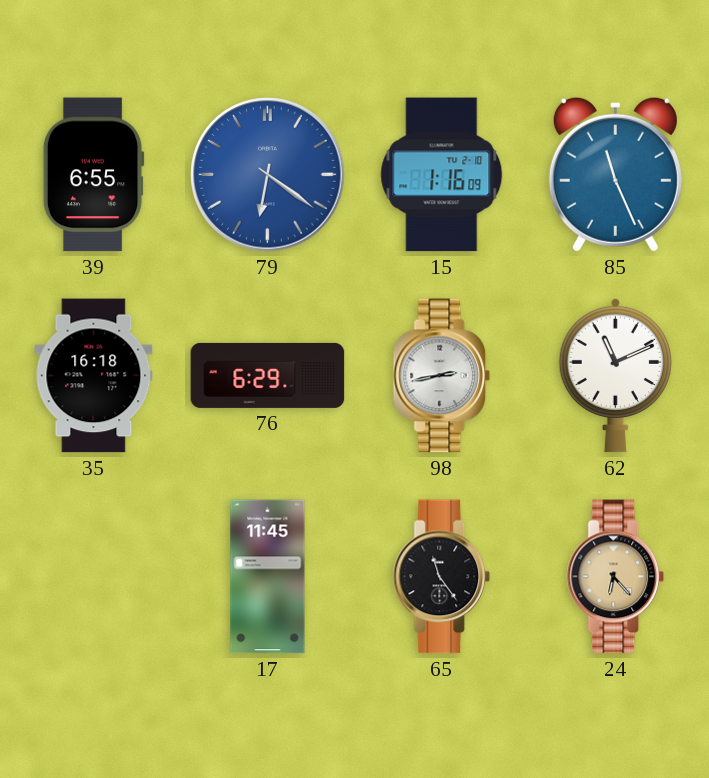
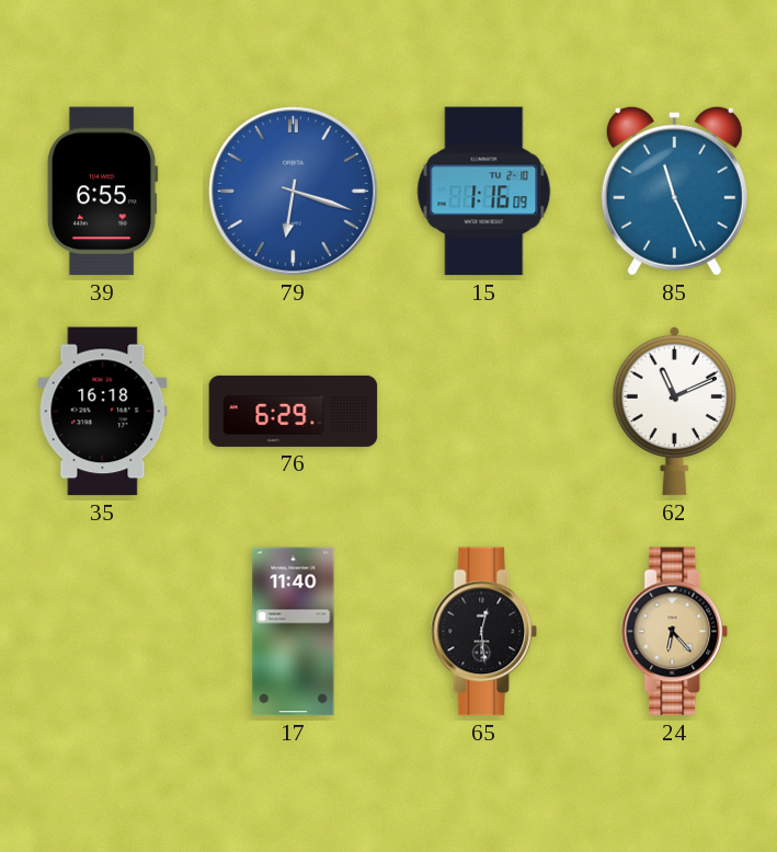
79: 6:21 -> 6:18 (294, 192)
98: 2:43 -> none (442, 376)
17: 11:45 -> 11:40 (294, 632)
65: 11:24 -> 12:29 (484, 632)
